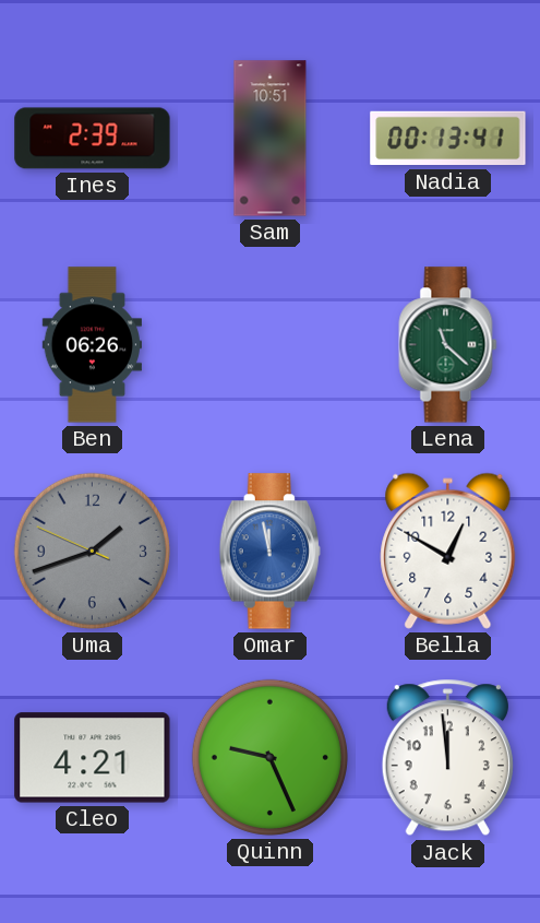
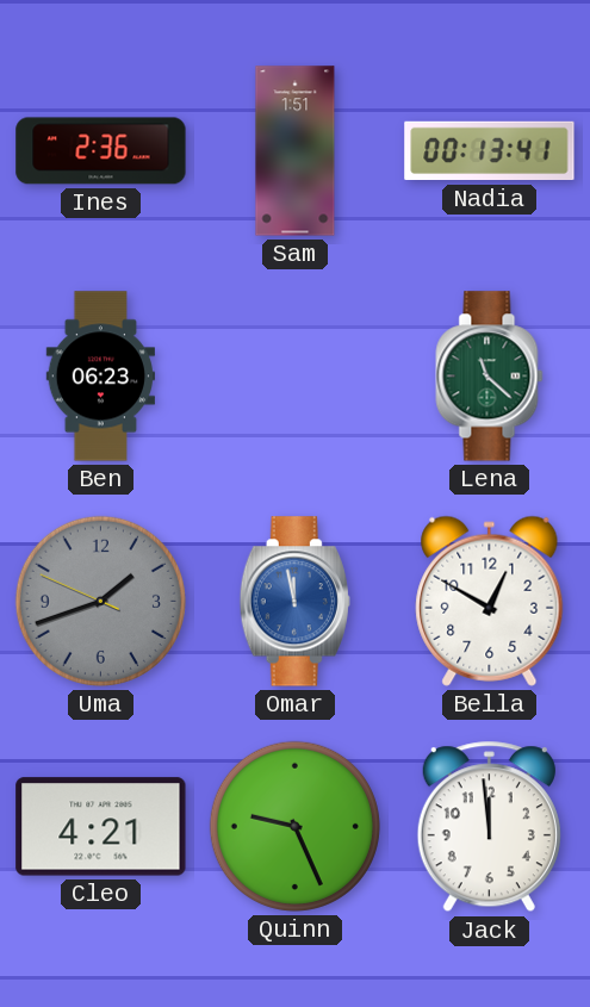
Ines: 2:39 -> 2:36 (101, 151)
Sam: 10:51 -> 1:51 (296, 151)
Ben: 06:26 -> 06:23 (100, 377)
